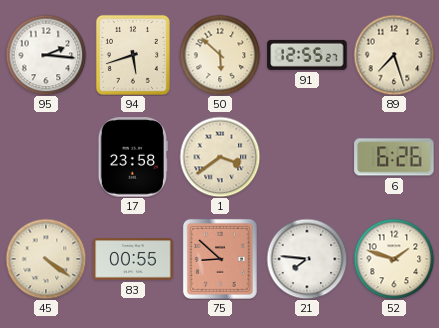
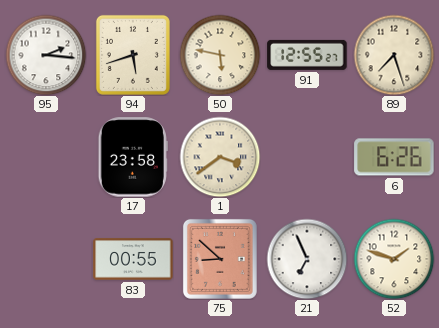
50: 5:52 -> 5:47 (220, 55)
45: 4:21 -> none (46, 259)
21: 7:46 -> 6:56 (307, 259)
